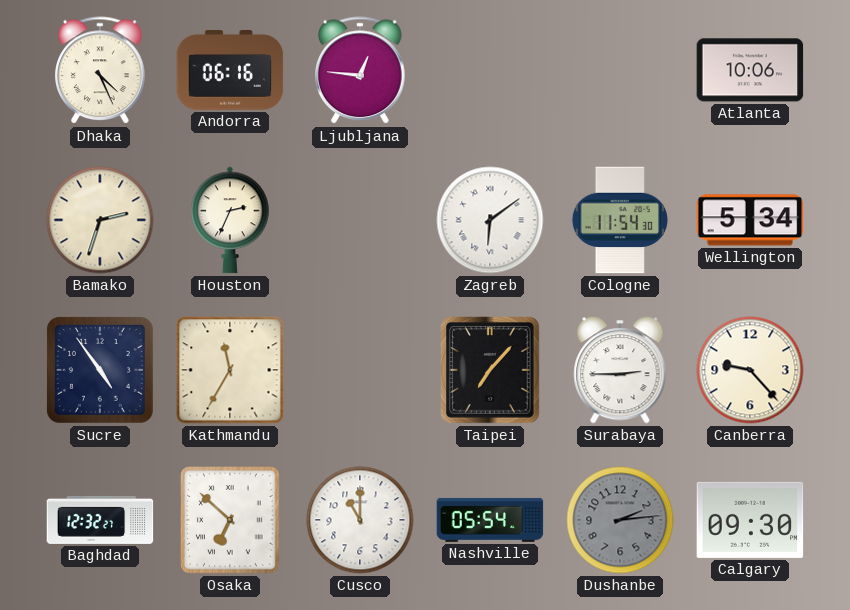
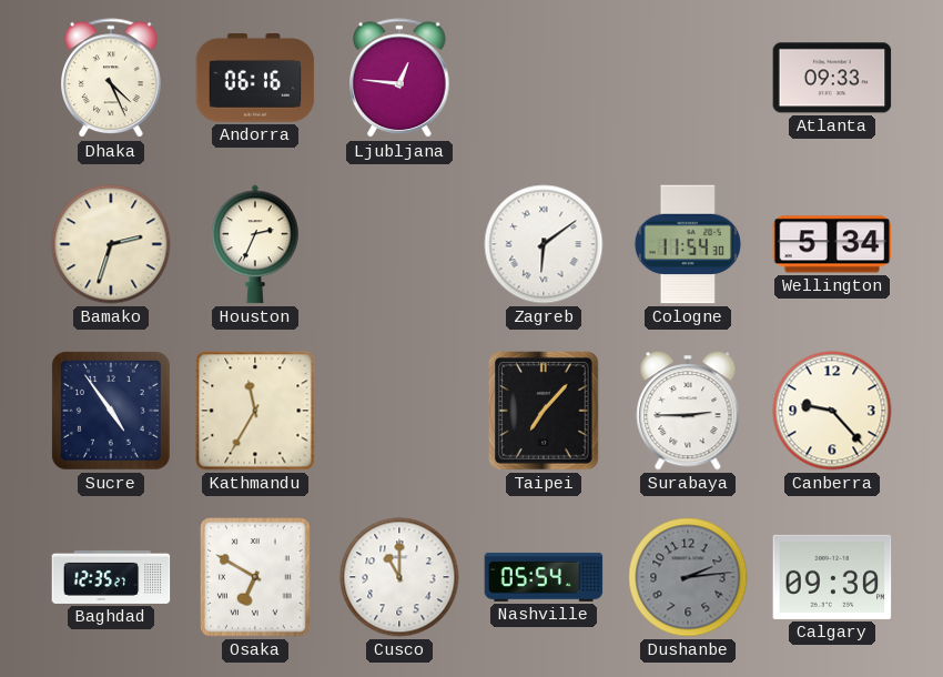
Atlanta: 10:06 -> 09:33 (832, 78)
Baghdad: 12:32 -> 12:35 (111, 577)
Osaka: 6:52 -> 6:50 (255, 577)
